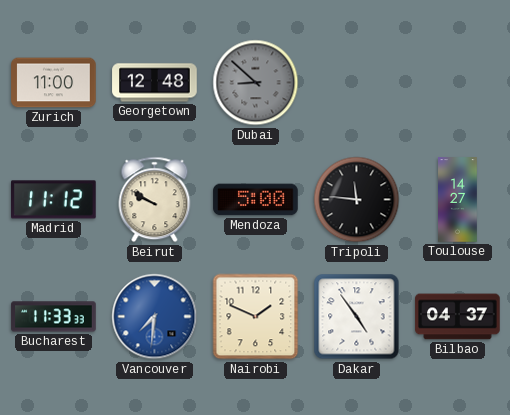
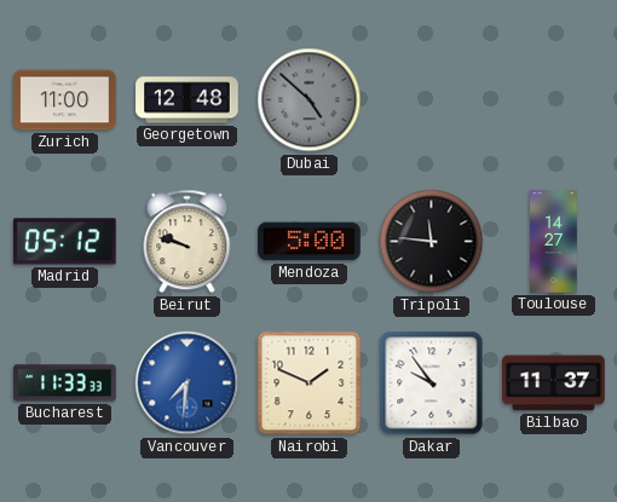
Dubai: 8:52 -> 4:52 (310, 100)
Madrid: 11:12 -> 05:12 (65, 242)
Beirut: 9:50 -> 9:48 (188, 242)
Dakar: 4:54 -> 9:54 (432, 383)
Bilbao: 04:37 -> 11:37 (554, 383)
